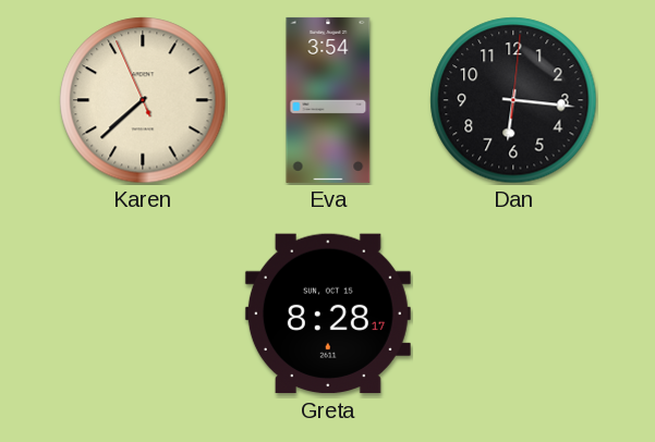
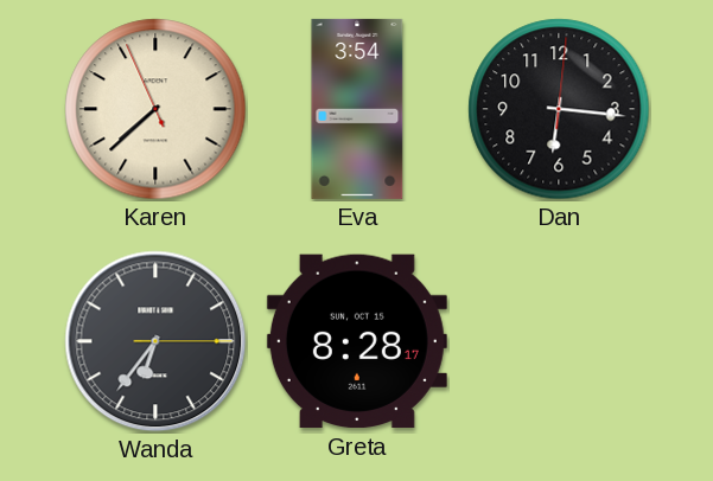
Wanda: none -> 6:36 (155, 341)
